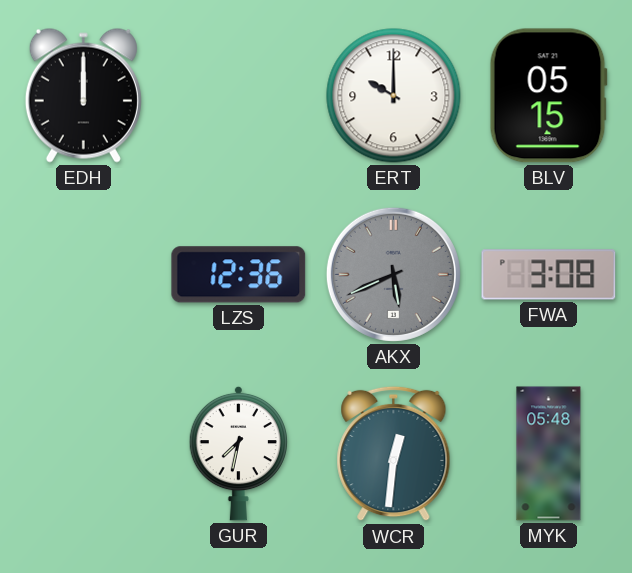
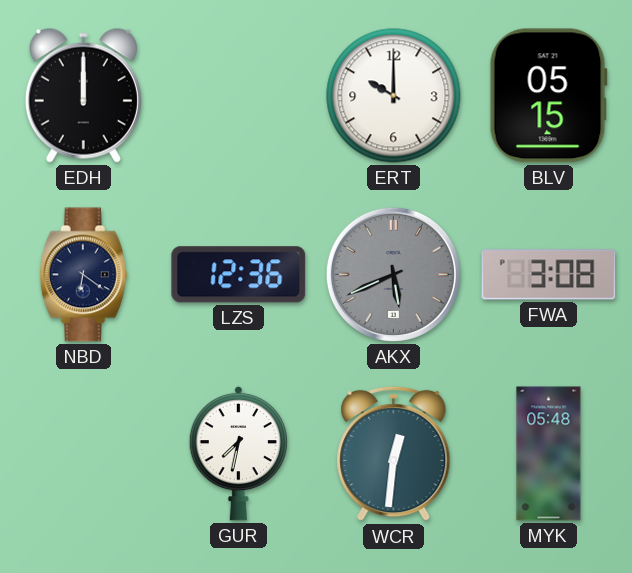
NBD: none -> 6:21 (83, 275)
